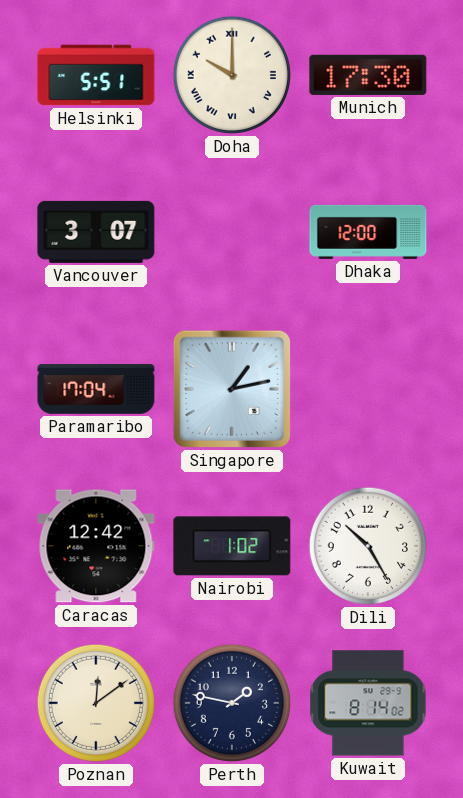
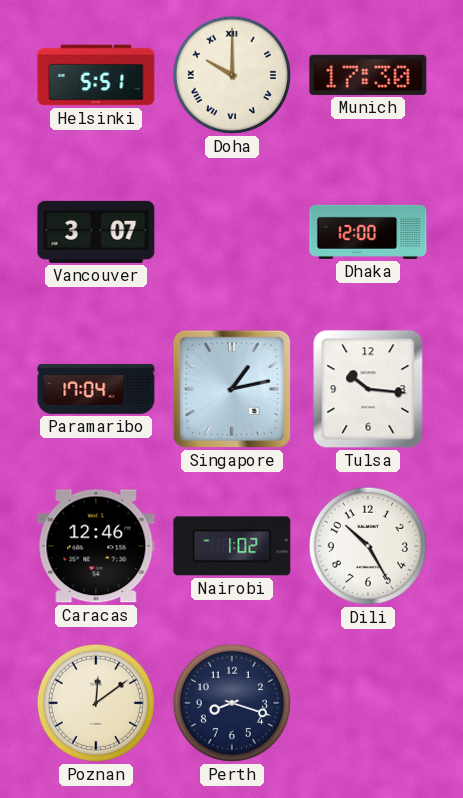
Tulsa: none -> 10:16 (368, 389)
Caracas: 12:42 -> 12:46 (96, 546)
Perth: 1:47 -> 8:18 (232, 703)
Kuwait: 8:14 -> none (368, 703)
